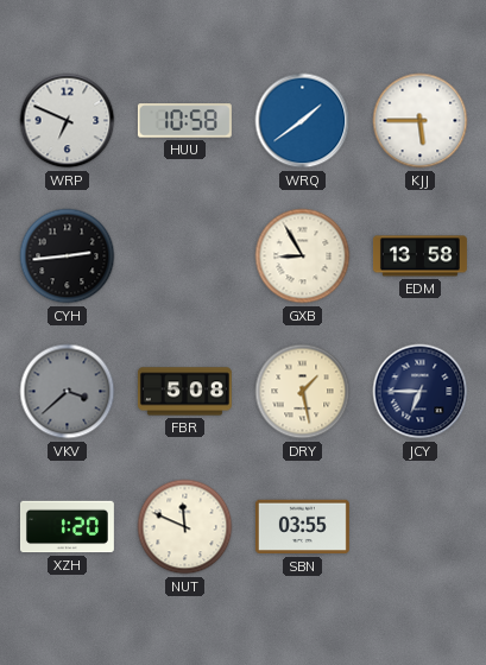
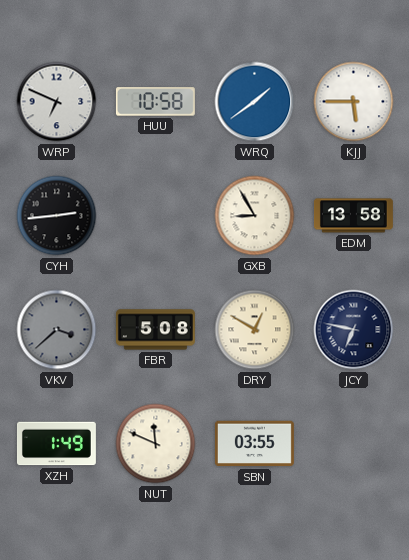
DRY: 1:28 -> 12:50 (255, 330)
JCY: 6:45 -> 6:47 (354, 330)
XZH: 1:20 -> 1:49 (56, 444)
